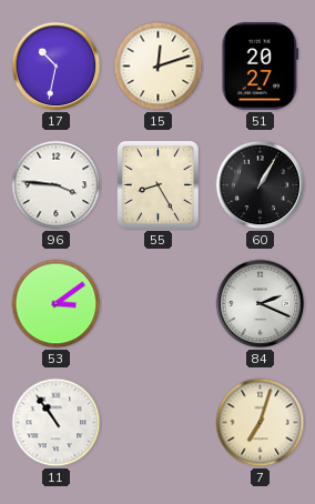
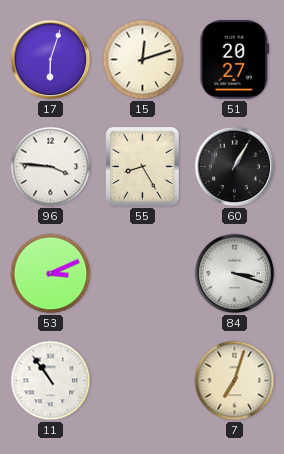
17: 10:32 -> 6:03 (51, 60)
53: 3:09 -> 3:11 (51, 274)
84: 2:19 -> 3:18 (235, 274)
